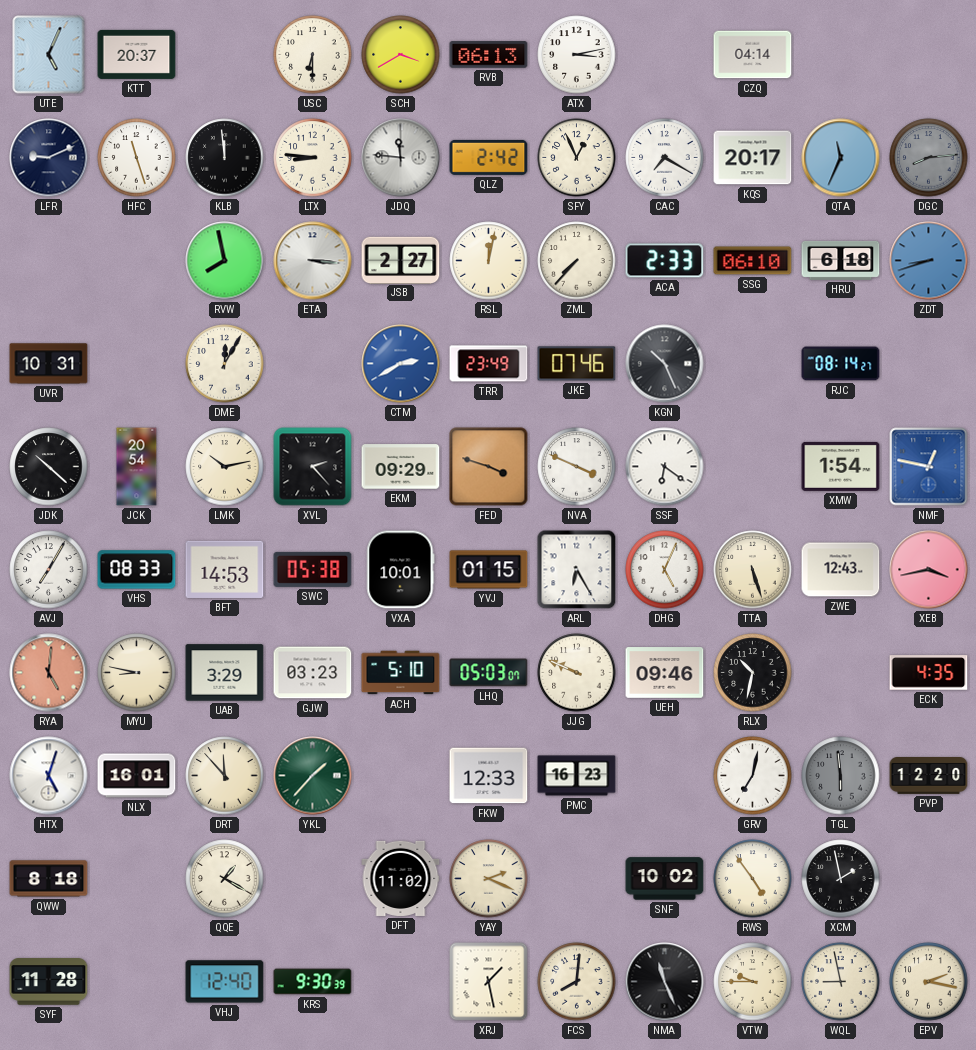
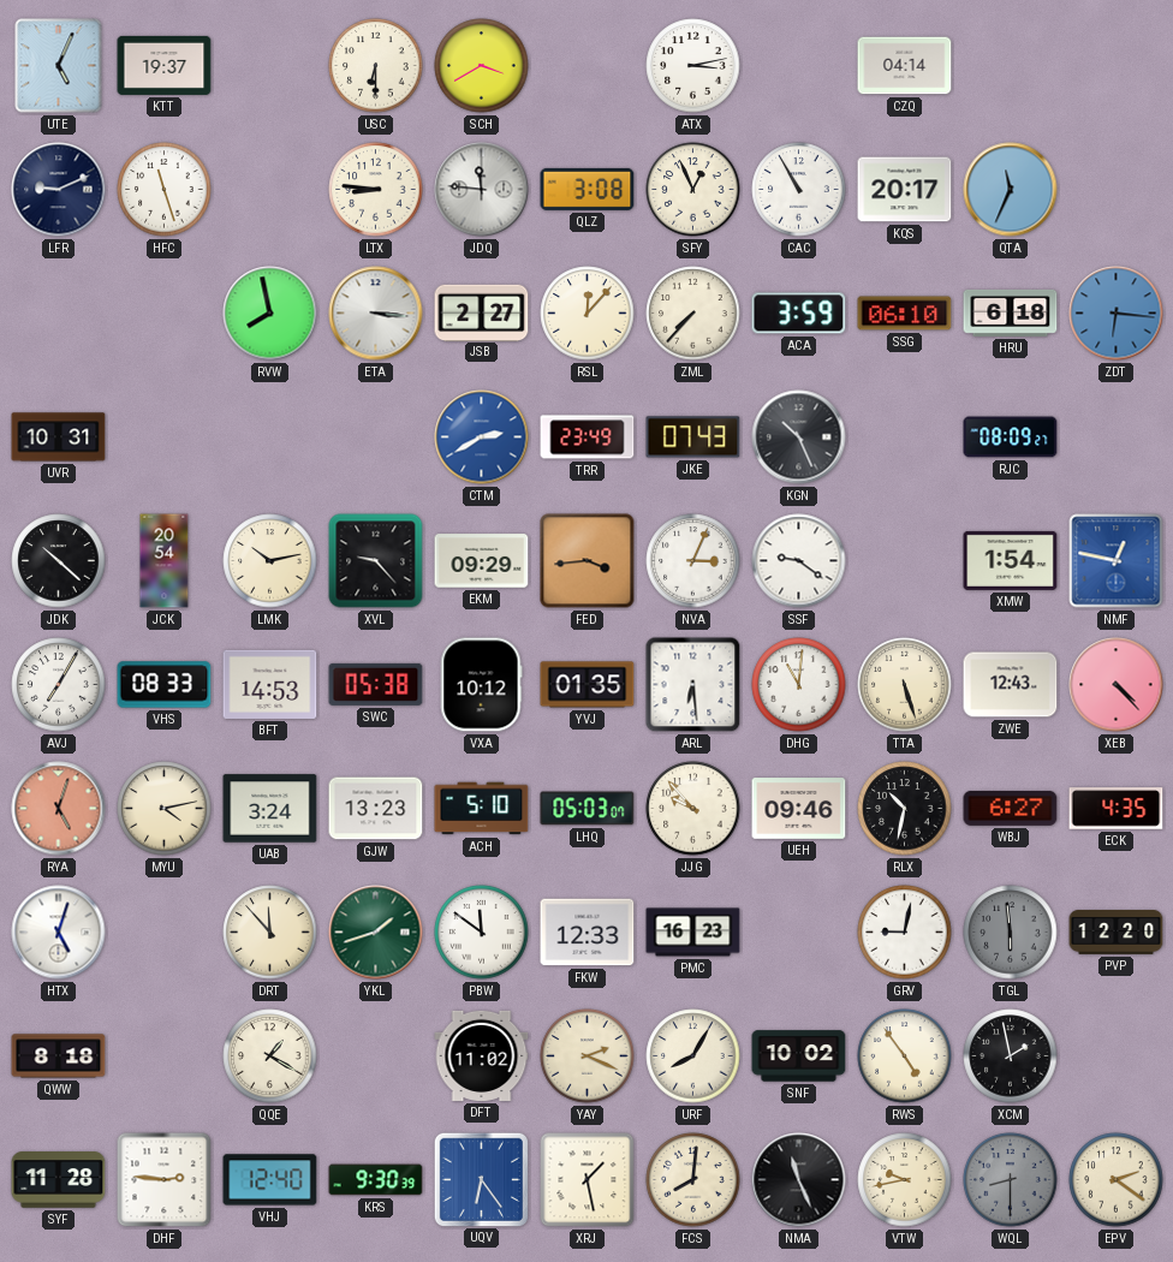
KTT: 20:37 -> 19:37 (165, 65)
RVB: 06:13 -> none (489, 55)
KLB: 11:59 -> none (225, 158)
QLZ: 2:42 -> 3:08 (588, 189)
CAC: 7:20 -> 10:55 (799, 190)
DGC: 8:14 -> none (929, 158)
RSL: 12:02 -> 12:07 (588, 314)
ACA: 2:33 -> 3:59 (799, 314)
ZDT: 8:42 -> 6:16 (1117, 314)
DME: 12:05 -> none (225, 364)
JKE: 07:46 -> 07:43 (693, 437)
RJC: 08:14 -> 08:09 (1011, 437)
XVL: 2:23 -> 9:23 (376, 561)
FED: 3:48 -> 3:44 (588, 561)
NVA: 3:49 -> 3:04 (693, 561)
SSF: 6:21 -> 9:21 (799, 561)
VXA: 10:01 -> 10:12 (482, 685)
YVJ: 01:15 -> 01:35 (588, 685)
ARL: 6:25 -> 6:29 (693, 685)
DHG: 5:04 -> 11:01 (799, 685)
XEB: 3:43 -> 4:23 (1117, 685)
RYA: 5:01 -> 5:03 (59, 809)
MYU: 8:47 -> 4:13 (165, 809)
UAB: 3:29 -> 3:24 (270, 809)
GJW: 03:23 -> 13:23 (376, 809)
JJG: 9:49 -> 9:53 (693, 809)
WBJ: none -> 6:27 (1011, 809)
NLX: 16:01 -> none (137, 776)
YKL: 1:37 -> 1:42 (376, 933)
PBW: none -> 11:51 (482, 933)
GRV: 7:02 -> 9:02 (905, 933)
URF: none -> 8:05 (693, 1056)
DHF: none -> 2:46 (165, 1180)
UQV: none -> 6:24 (481, 1179)
VTW: 9:45 -> 9:43 (905, 1180)
WQL: 8:58 -> 8:30 (1011, 1180)
WQL dial: cream -> grey (1011, 1180)
EPV: 2:17 -> 2:21 (1117, 1180)
